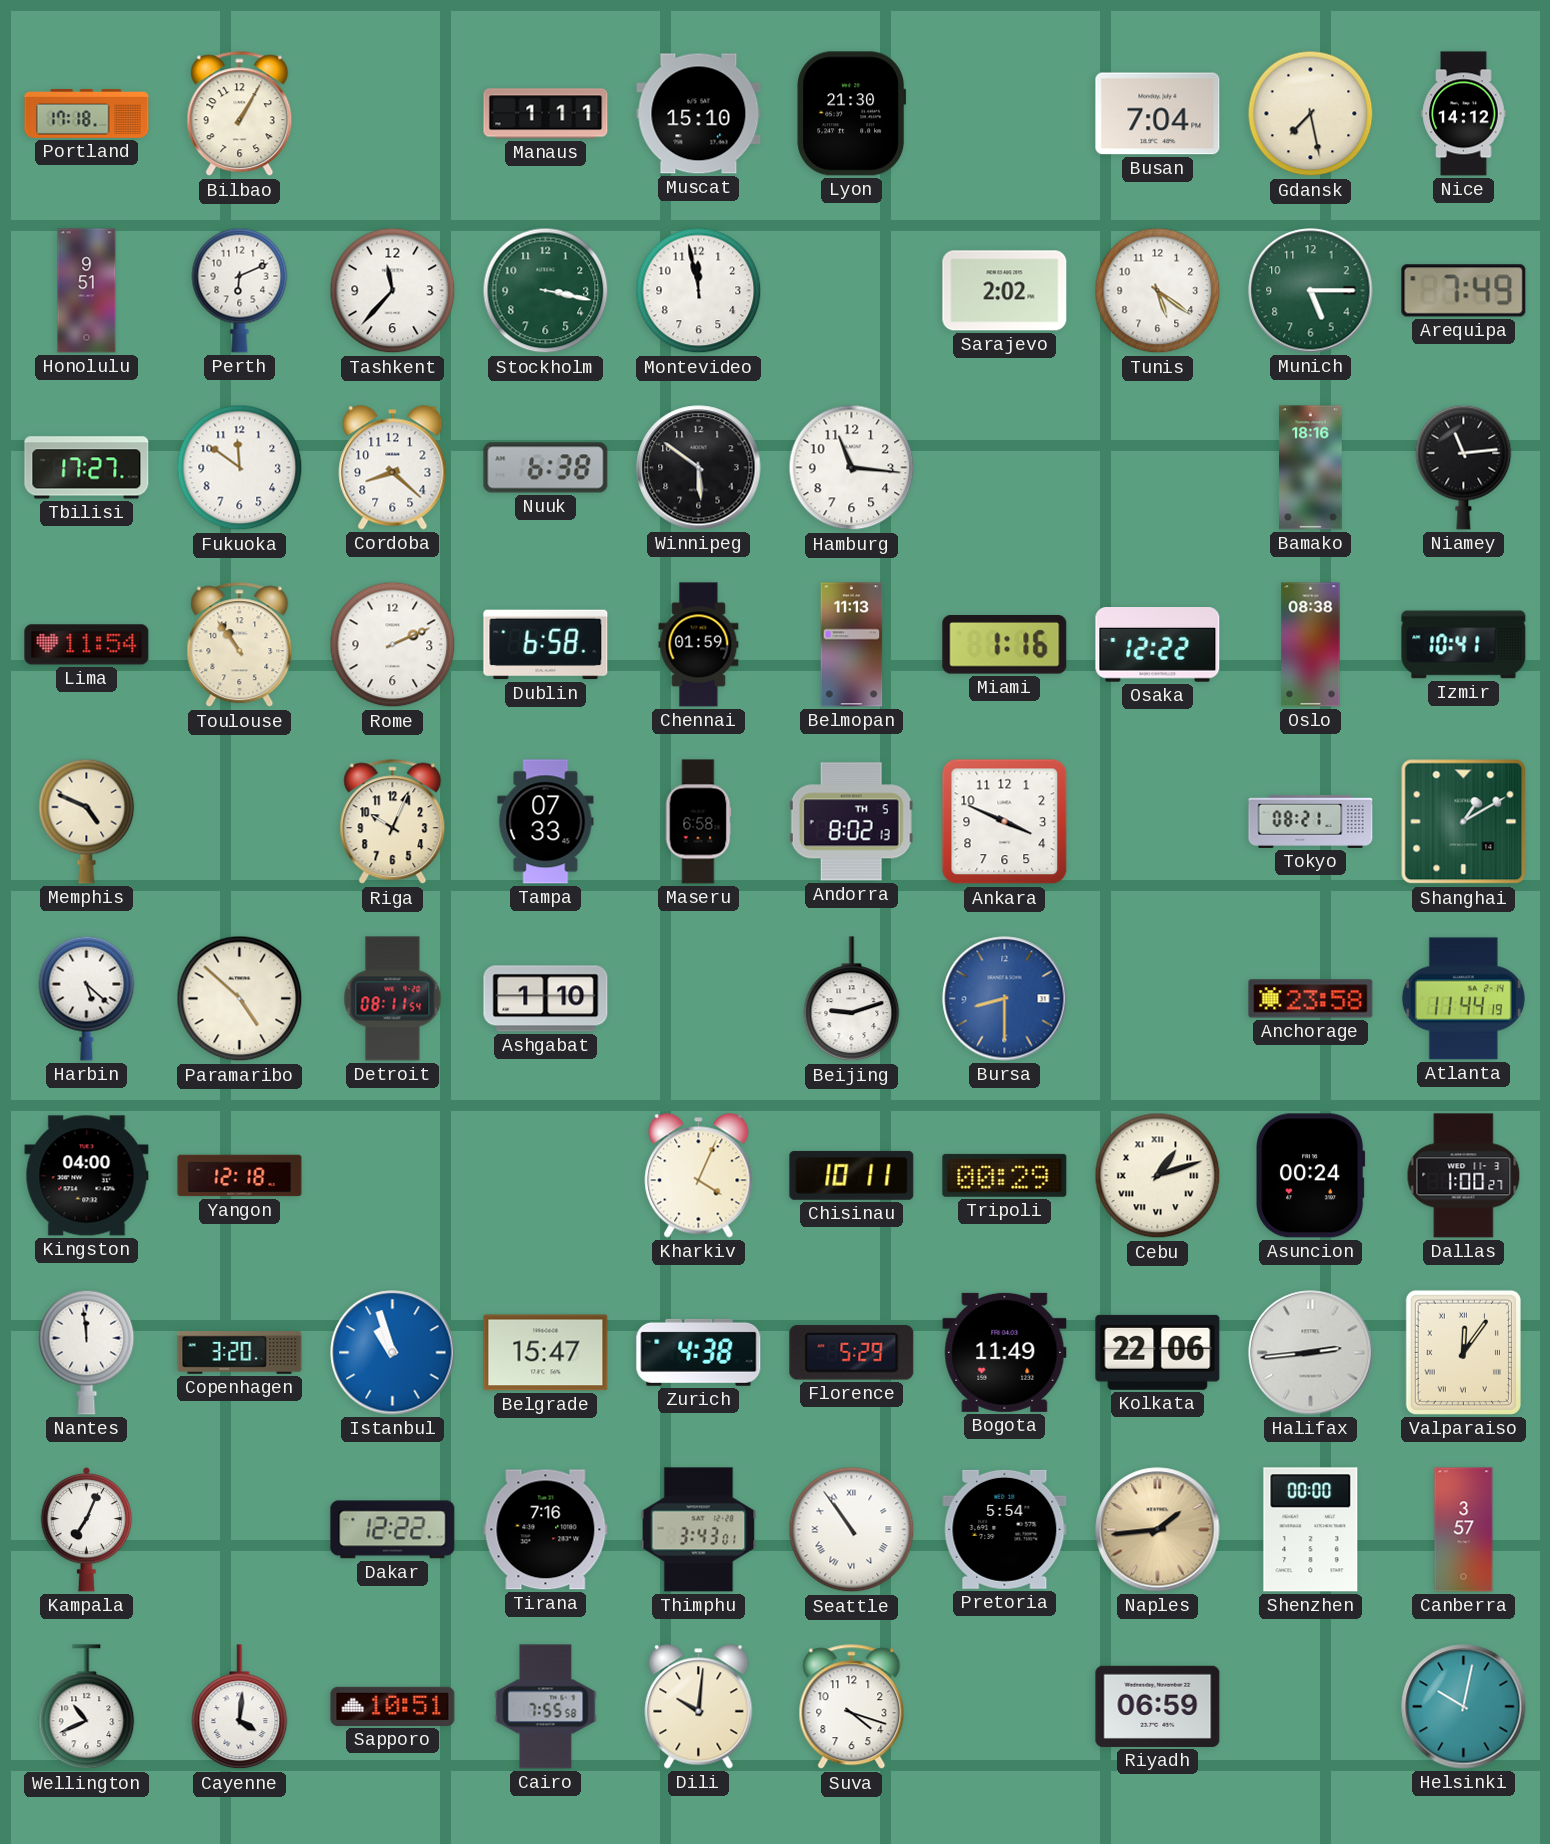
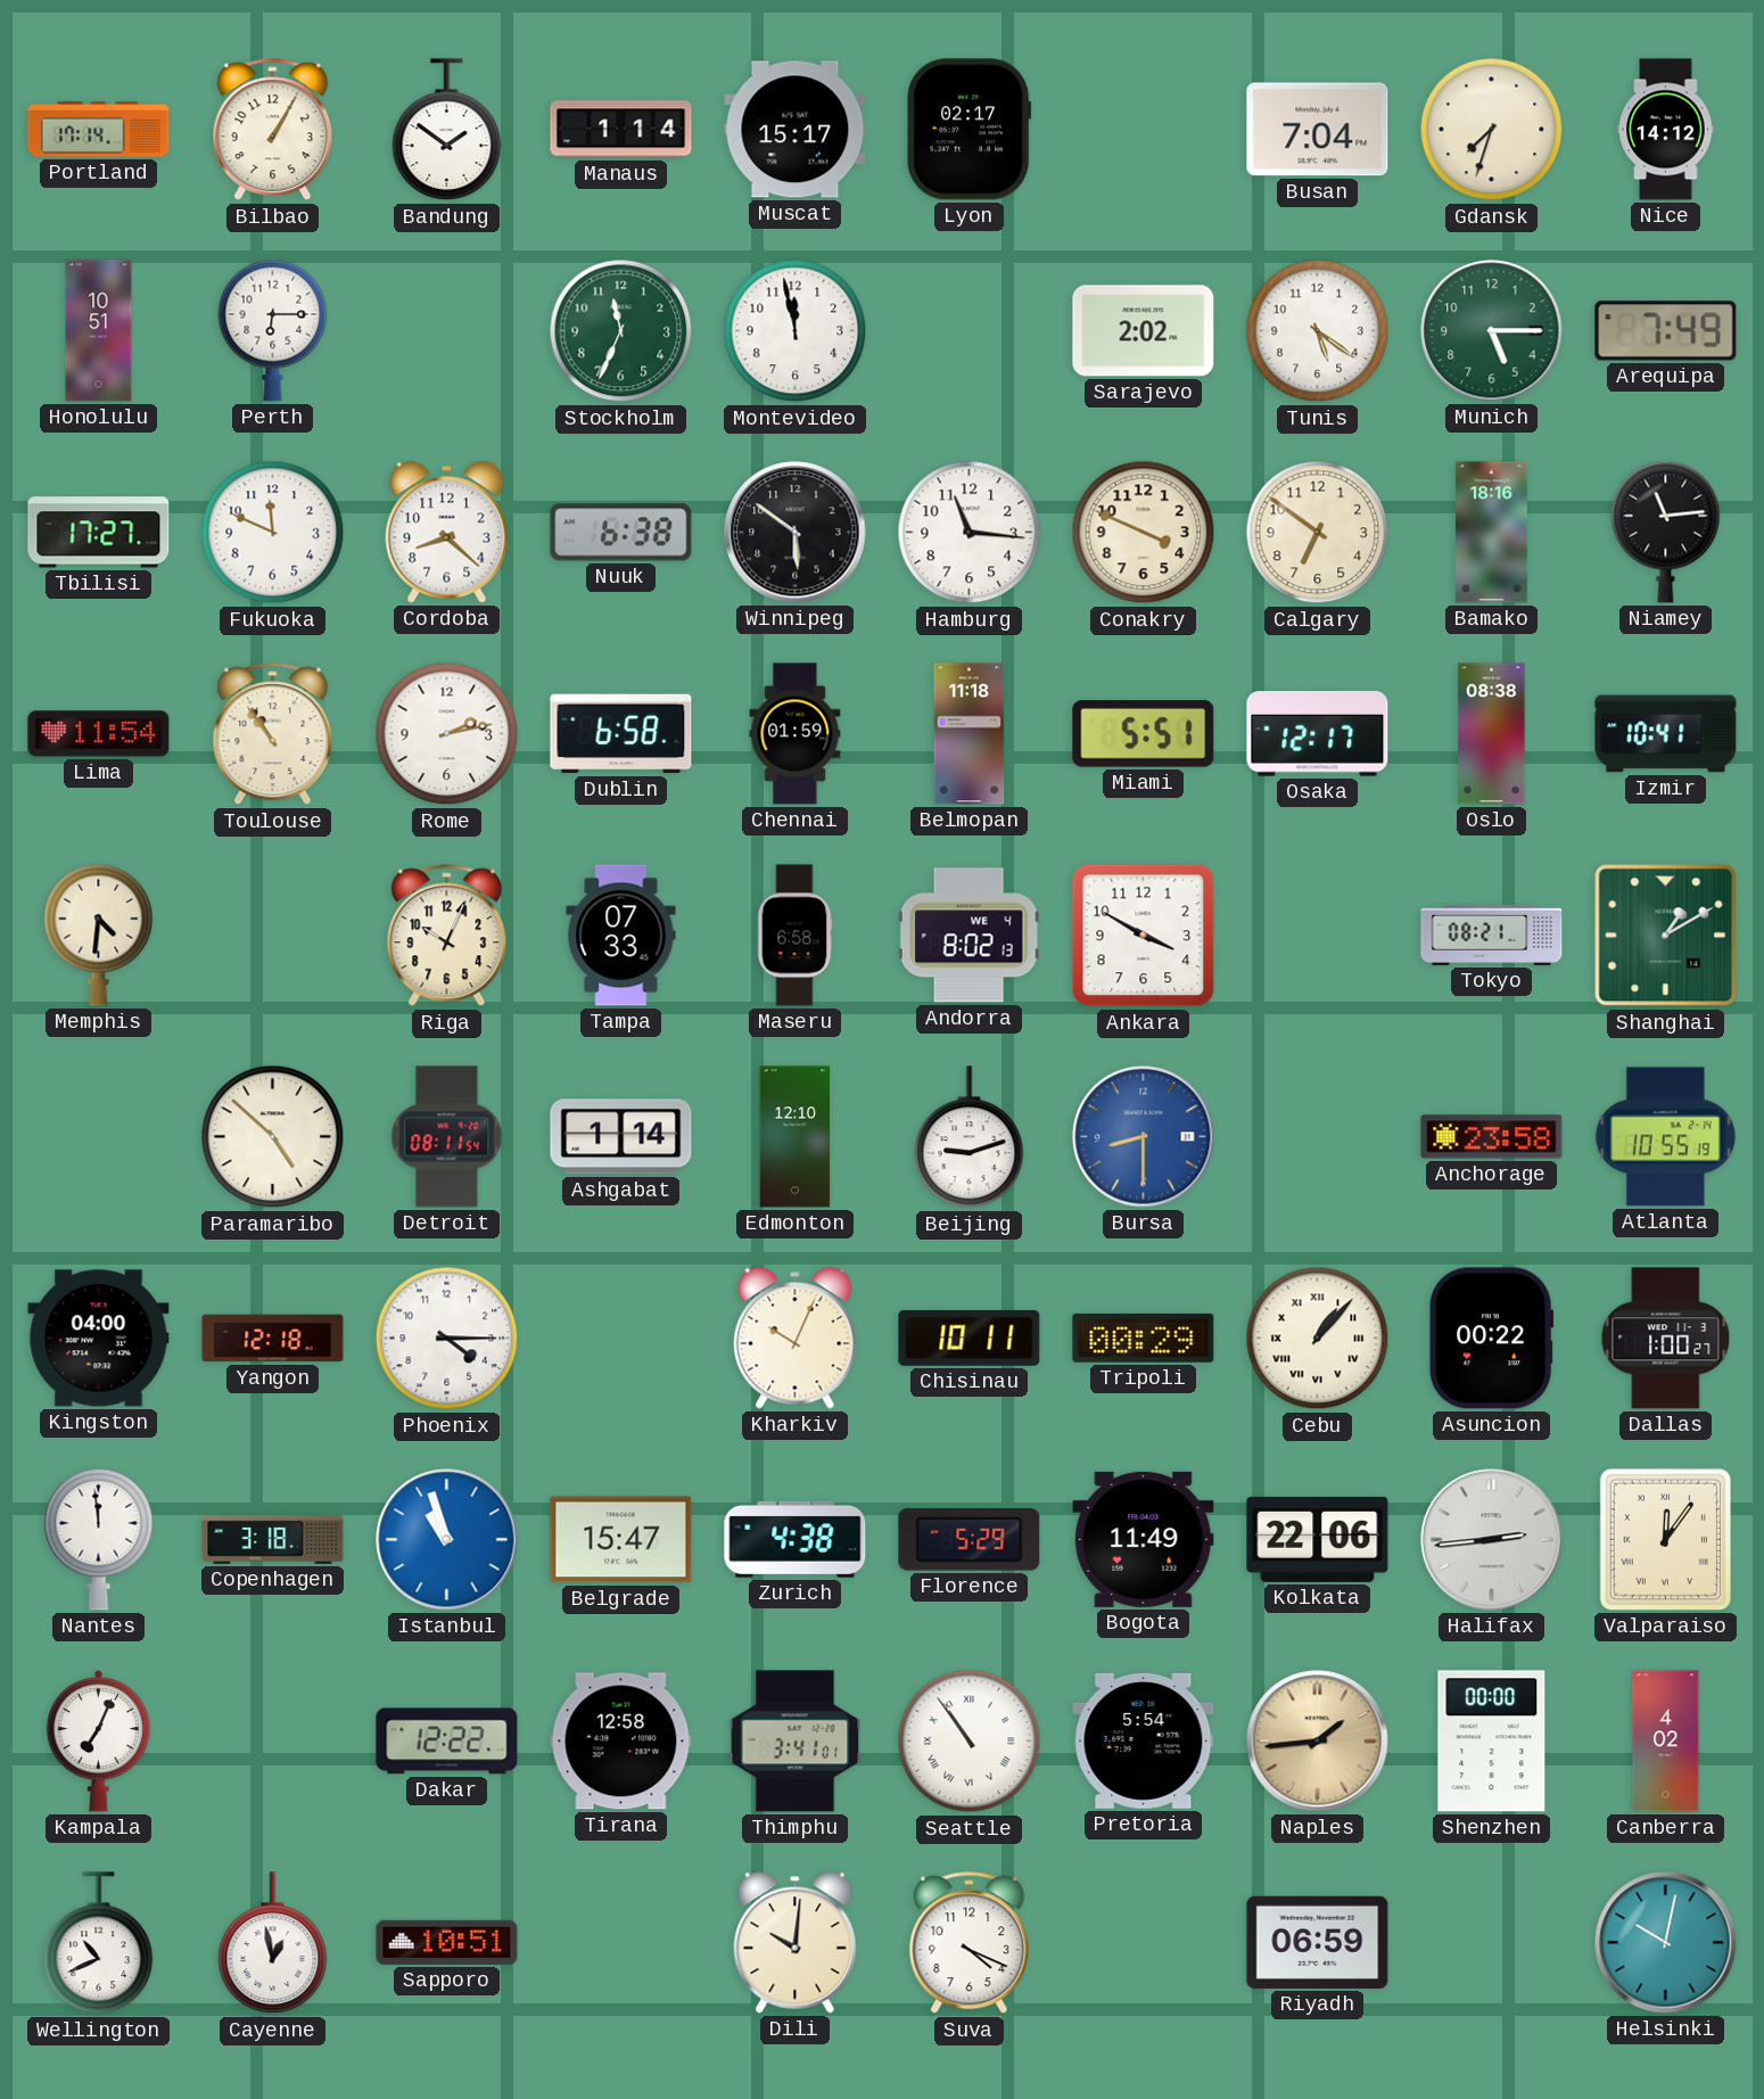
Portland: 17:18 -> 17:14 (99, 129)
Bandung: none -> 1:51 (447, 130)
Manaus: 1:11 -> 1:14 (621, 130)
Muscat: 15:10 -> 15:17 (796, 130)
Lyon: 21:30 -> 02:17 (970, 130)
Gdansk: 7:28 -> 7:33 (1492, 130)
Honolulu: 9:51 -> 10:51 (99, 331)
Perth: 6:11 -> 6:15 (273, 330)
Tashkent: 11:37 -> none (393, 291)
Stockholm: 3:17 -> 11:34 (621, 331)
Fukuoka: 11:51 -> 11:49 (273, 533)
Conakry: none -> 3:49 (1144, 533)
Calgary: none -> 6:51 (1318, 533)
Rome: 2:11 -> 2:13 (447, 734)
Belmopan: 11:13 -> 11:18 (970, 734)
Miami: 1:16 -> 5:51 (1144, 734)
Osaka: 12:22 -> 12:17 (1318, 734)
Memphis: 4:49 -> 4:31 (99, 935)
Andorra date: TH 5 -> WE 4 (968, 936)
Ankara: 3:49 -> 3:50 (1144, 936)
Harbin: 5:22 -> none (87, 998)
Ashgabat: 1:10 -> 1:14 (621, 1137)
Edmonton: none -> 12:10 (796, 1137)
Atlanta: 11:44 -> 10:55 (1665, 1137)
Phoenix: none -> 4:15 (447, 1339)
Kharkiv: 4:04 -> 10:04 (796, 1339)
Cebu: 1:12 -> 1:07 (1318, 1339)
Asuncion: 00:24 -> 00:22 (1492, 1339)
Copenhagen: 3:20 -> 3:18 (273, 1540)
Tirana: 7:16 -> 12:58 (621, 1742)
Thimphu: 3:43 -> 3:41 (796, 1742)
Canberra: 3:57 -> 4:02 (1666, 1742)
Cayenne: 4:01 -> 12:58 (273, 1943)
Cairo: 7:55 -> none (546, 1707)
Suva: 4:18 -> 4:19 (970, 1943)
